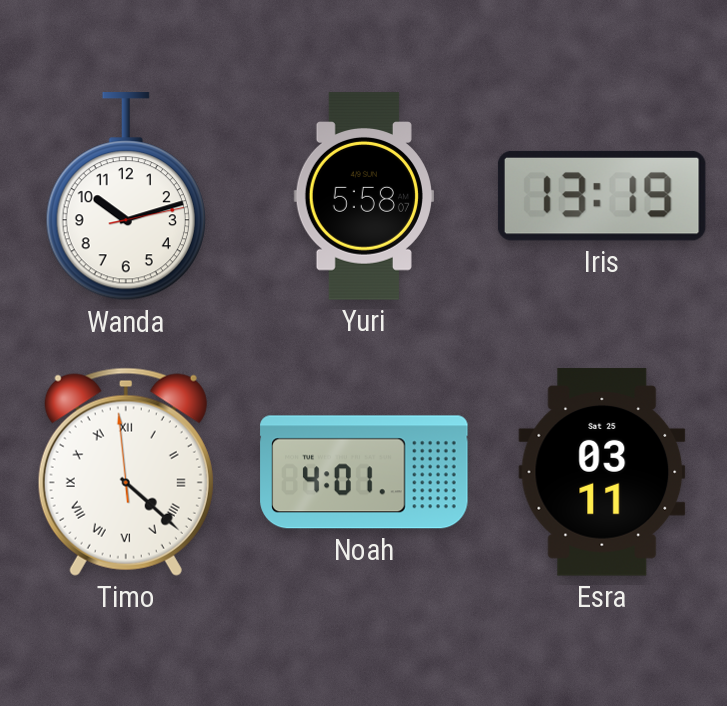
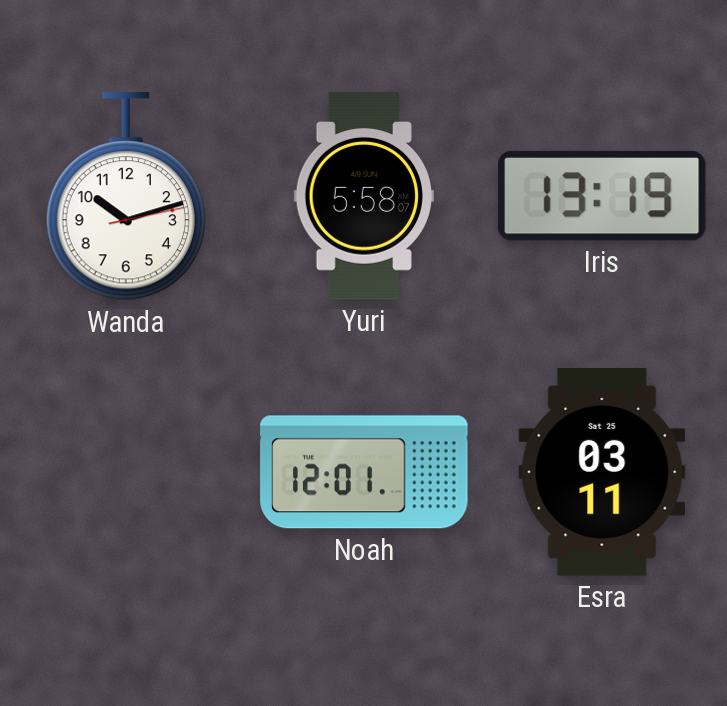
Timo: 4:21 -> none (126, 472)
Noah: 4:01 -> 12:01 (364, 472)
